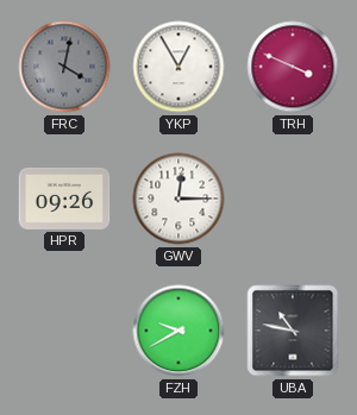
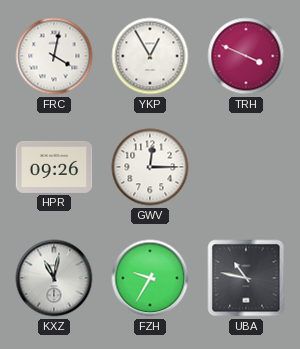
FRC dial: grey -> white (54, 56)
KXZ: none -> 11:02 (54, 278)
FZH: 9:40 -> 9:35 (150, 278)
